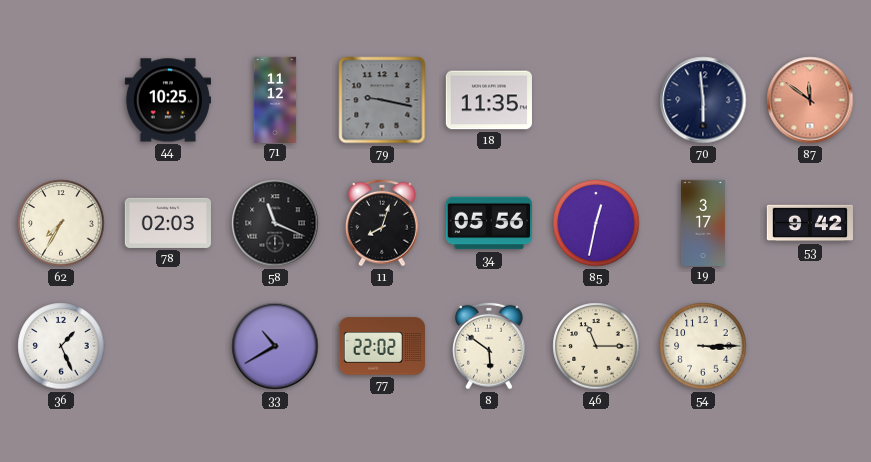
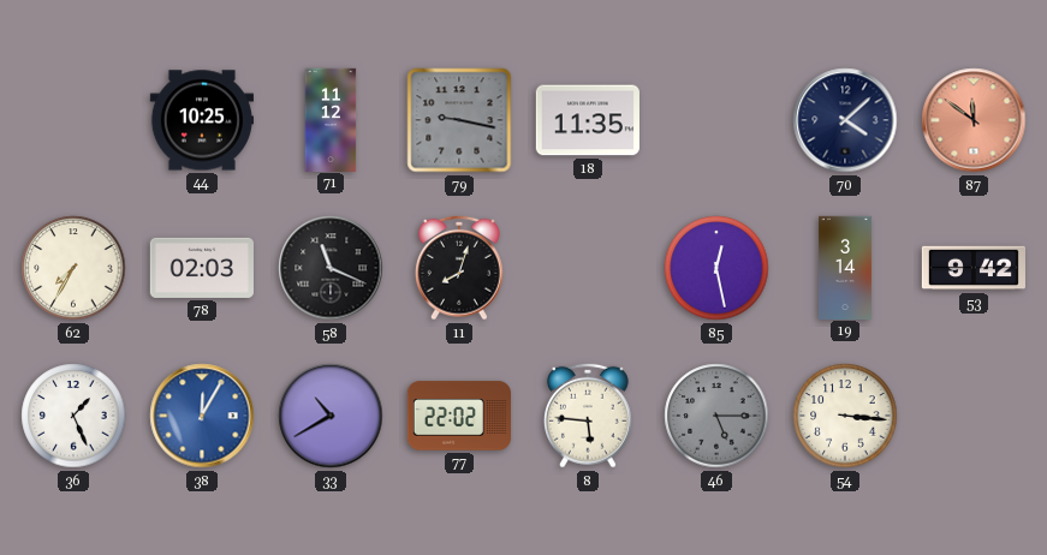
70: 5:59 -> 4:08 (845, 120)
34: 05:56 -> none (488, 223)
85: 12:32 -> 12:28 (716, 268)
19: 3:17 -> 3:14 (846, 267)
38: none -> 12:05 (202, 416)
8: 5:51 -> 5:46 (589, 416)
46: 11:15 -> 5:15 (716, 416)
46 dial: cream -> grey (716, 416)
54: 3:15 -> 3:16 (845, 416)
